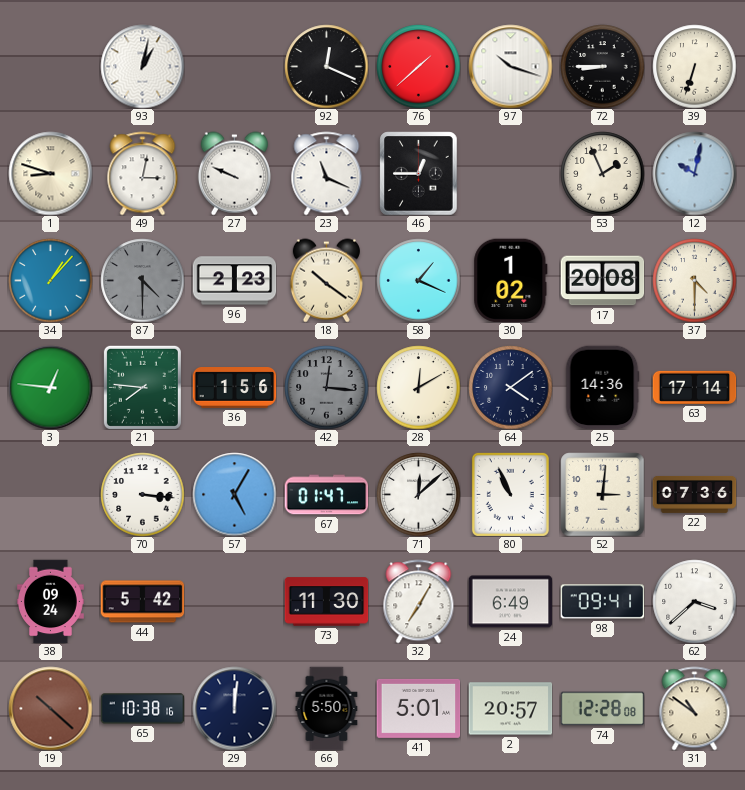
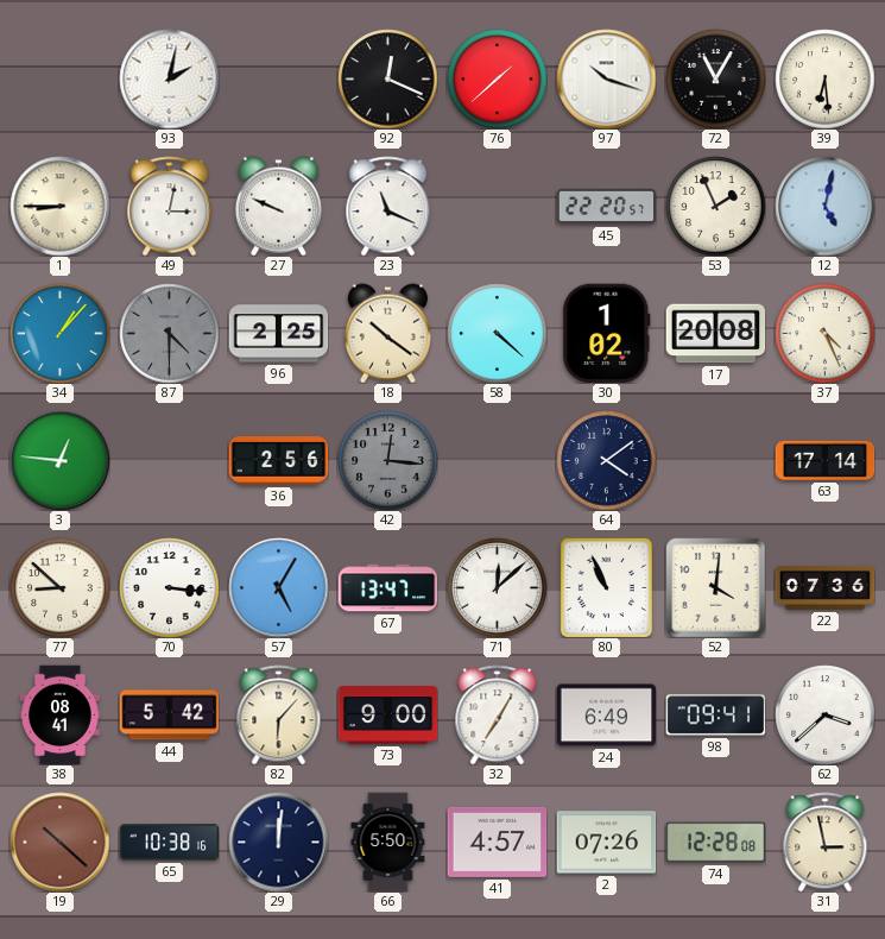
93: 1:02 -> 2:02 (169, 78)
72: 8:45 -> 11:05 (715, 78)
39: 6:33 -> 6:29 (824, 78)
1: 8:48 -> 8:45 (59, 206)
46: 12:45 -> none (419, 173)
45: none -> 22:20 (606, 207)
12: 10:02 -> 5:02 (824, 206)
96: 2:23 -> 2:25 (278, 334)
58: 1:19 -> 4:22 (497, 333)
37: 4:30 -> 4:26 (824, 333)
21: 7:46 -> none (142, 387)
36: 1:56 -> 2:56 (278, 461)
28: 12:10 -> none (418, 387)
25: 14:36 -> none (603, 387)
77: none -> 8:52 (59, 587)
67: 01:47 -> 13:47 (387, 588)
52: 3:01 -> 4:01 (715, 587)
38: 09:24 -> 08:41 (61, 714)
82: none -> 6:07 (279, 714)
73: 11:30 -> 9:00 (387, 716)
41: 5:01 -> 4:57 (497, 842)
2: 20:57 -> 07:26 (606, 843)
31: 10:51 -> 2:58 (826, 842)
